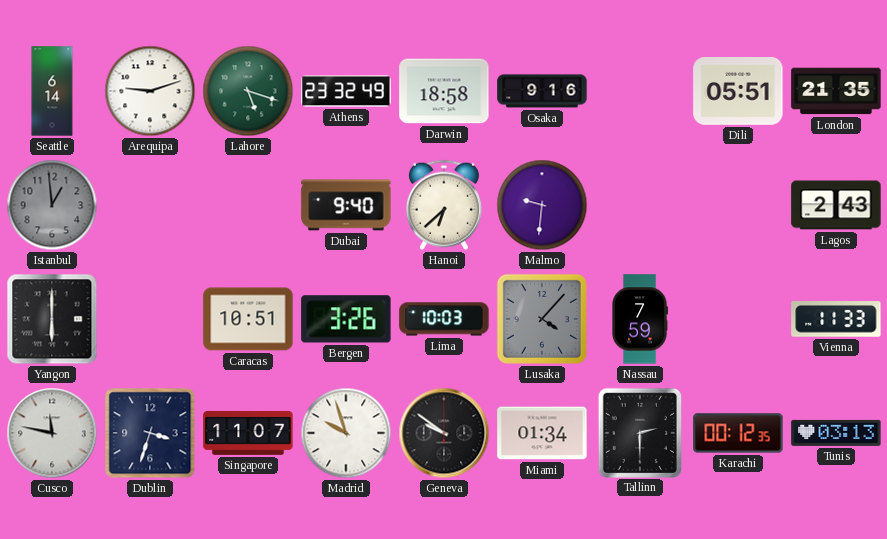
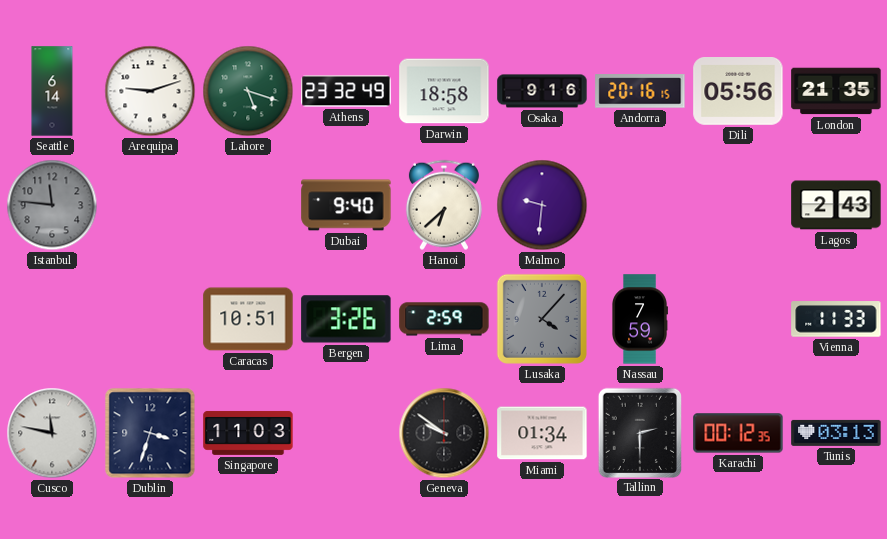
Andorra: none -> 20:16 (640, 91)
Dili: 05:51 -> 05:56 (738, 92)
Istanbul: 12:59 -> 11:46 (52, 205)
Yangon: 6:00 -> none (52, 319)
Lima: 10:03 -> 2:59 (444, 319)
Singapore: 11:07 -> 11:03 (248, 433)
Madrid: 9:57 -> none (346, 433)
